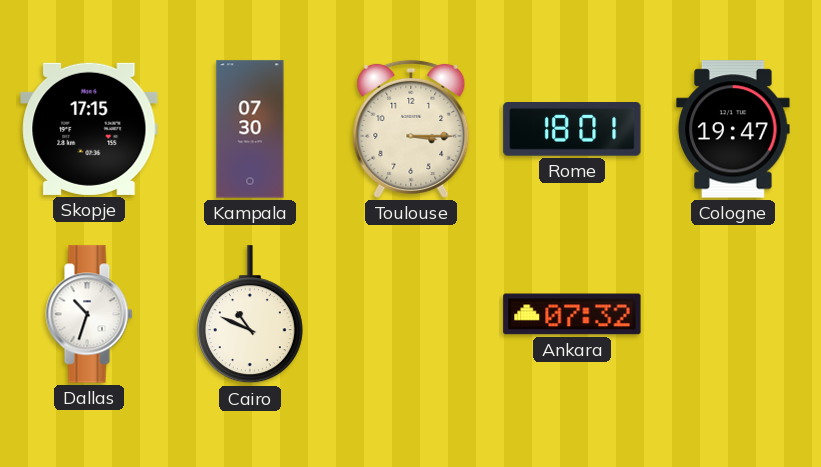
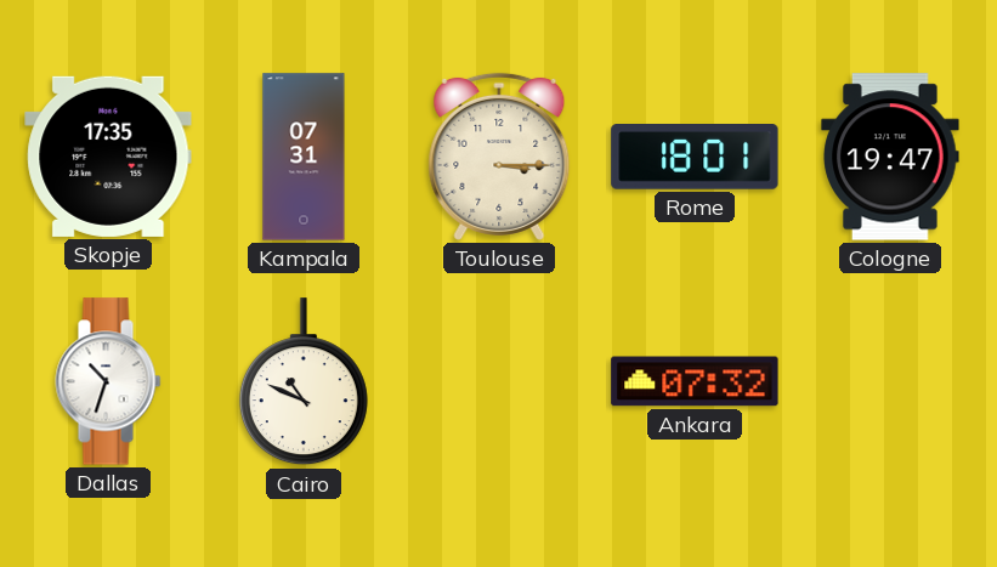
Skopje: 17:15 -> 17:35 (108, 157)
Kampala: 07:30 -> 07:31 (304, 157)
